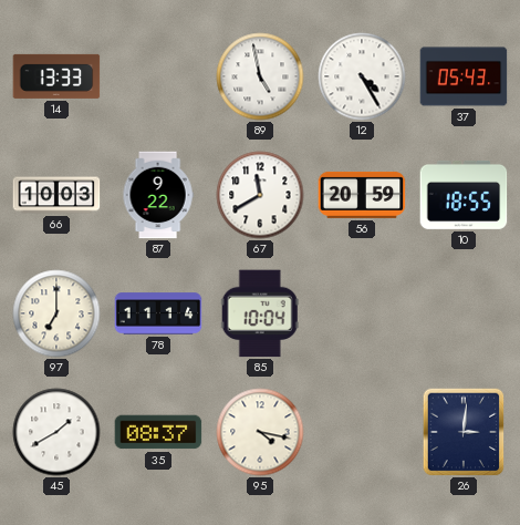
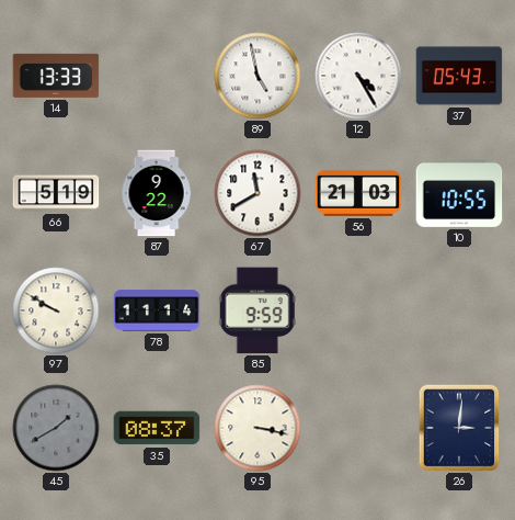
66: 10:03 -> 5:19 (56, 193)
56: 20:59 -> 21:03 (358, 193)
10: 18:55 -> 10:55 (459, 193)
97: 7:00 -> 9:50 (56, 310)
85: 10:04 -> 9:59 (257, 310)
45 dial: white -> grey (56, 428)
95: 4:17 -> 3:17 (257, 428)
